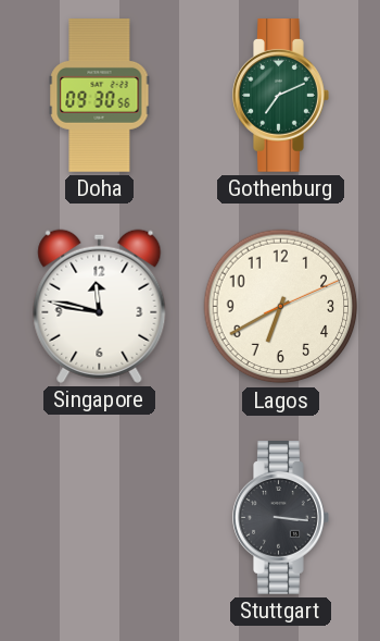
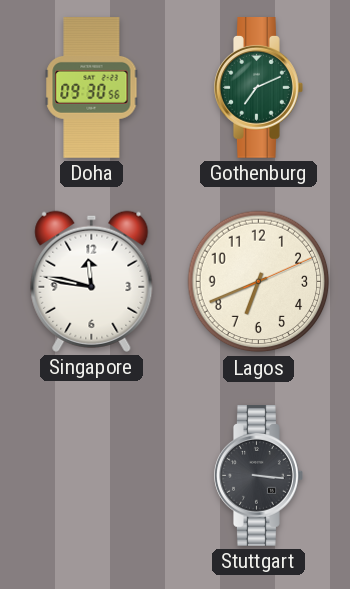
Lagos: 6:40 -> 6:41 (259, 282)
